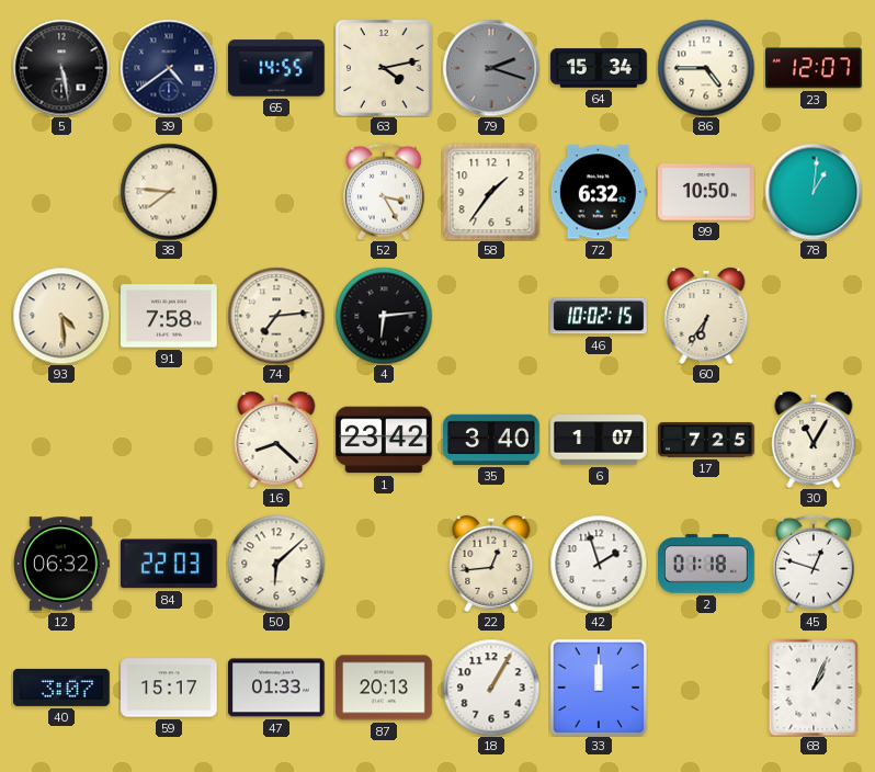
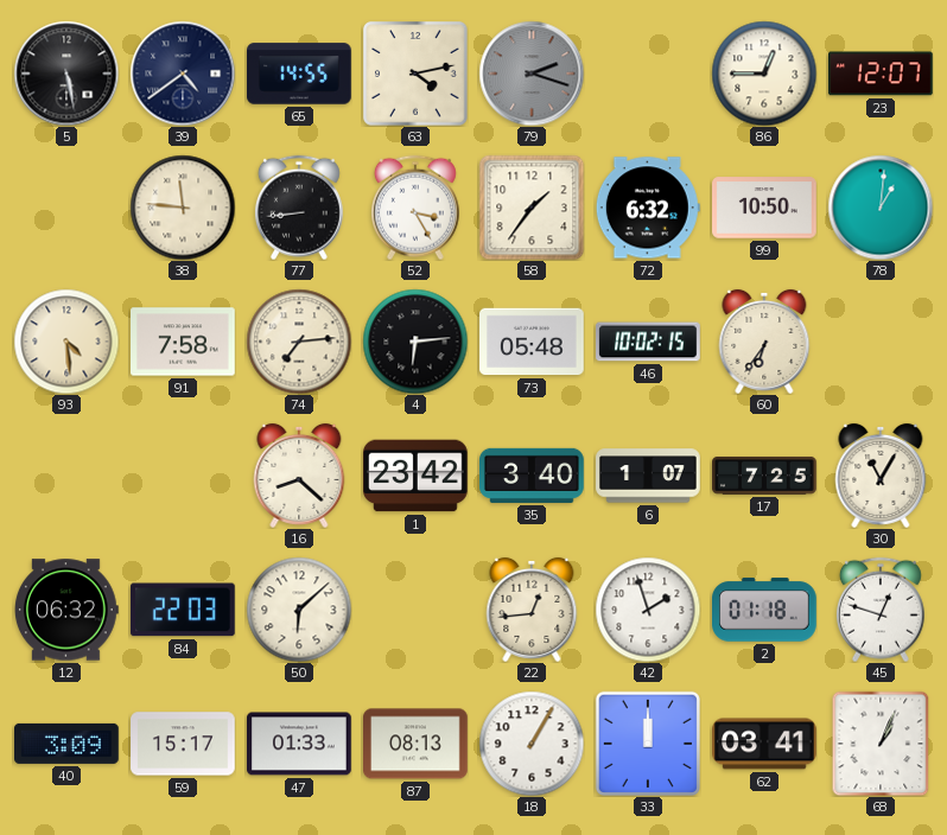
64: 15:34 -> none (599, 68)
86: 4:45 -> 12:45 (764, 74)
38: 7:46 -> 11:46 (183, 208)
77: none -> 8:44 (299, 208)
73: none -> 05:48 (533, 342)
40: 3:07 -> 3:09 (68, 744)
87: 20:13 -> 08:13 (417, 744)
62: none -> 03:41 (764, 744)
